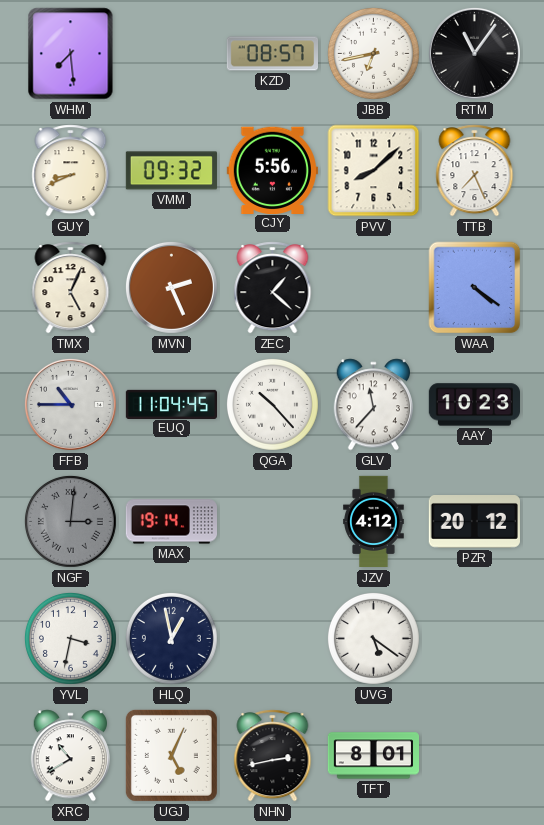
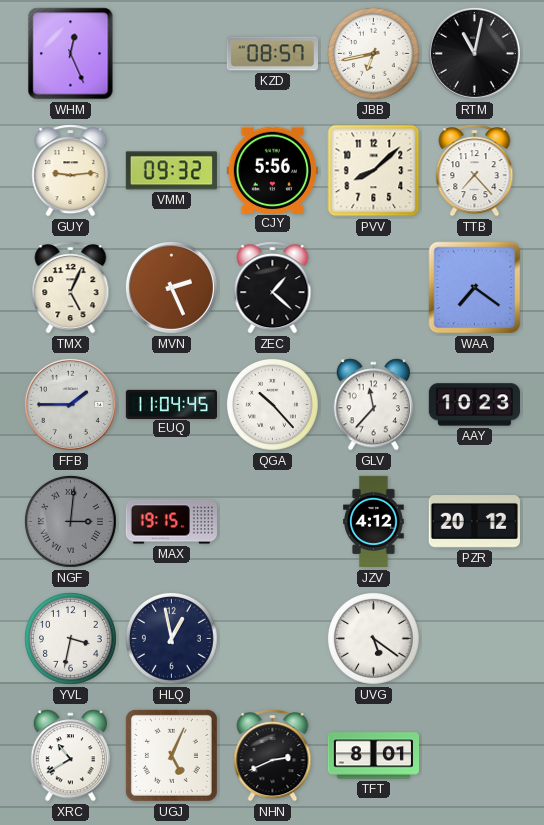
WHM: 7:29 -> 12:26 (71, 54)
RTM: 11:06 -> 11:02 (474, 53)
GUY: 8:41 -> 9:14 (71, 171)
TTB: 7:26 -> 7:23 (475, 171)
WAA: 4:21 -> 7:21 (475, 288)
FFB: 10:45 -> 1:45 (70, 404)
MAX: 19:14 -> 19:15 (171, 522)
NHN: 2:43 -> 2:41 (273, 756)
